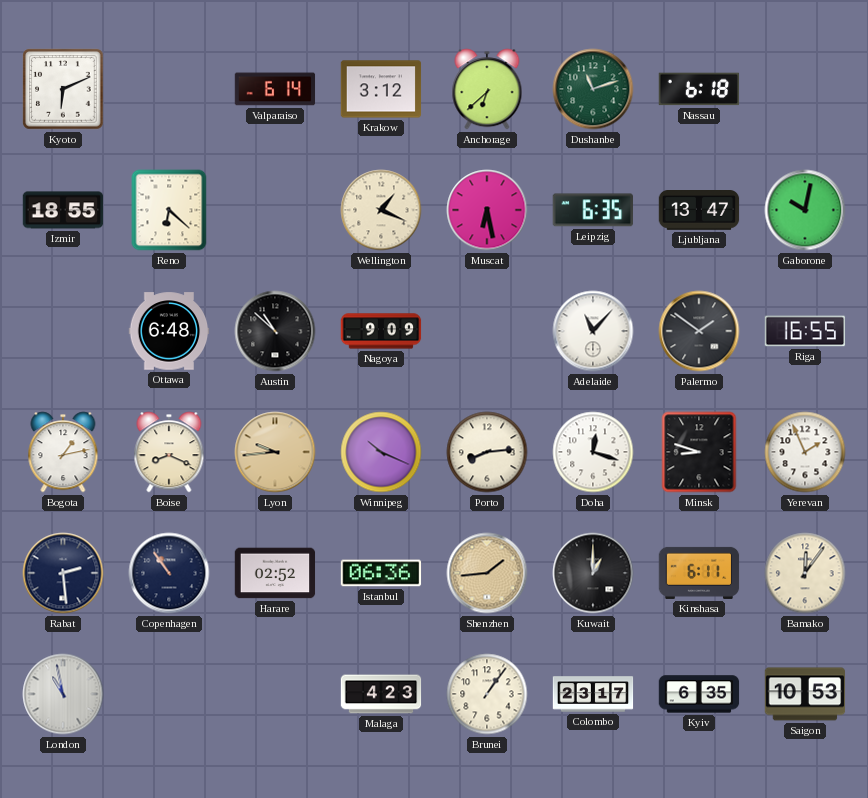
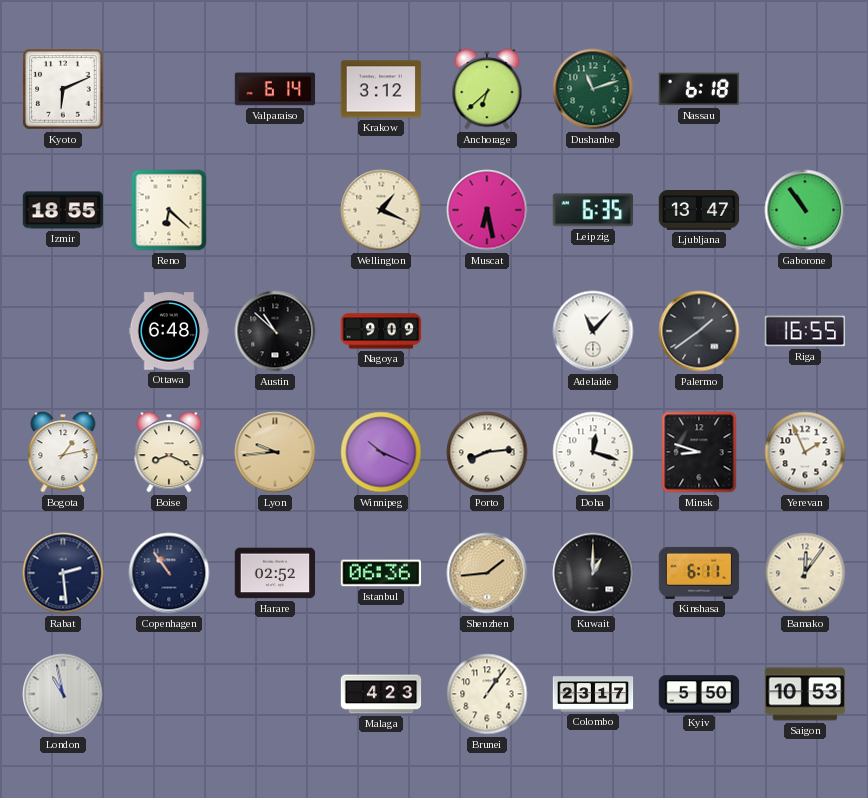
Gaborone: 10:02 -> 10:54 (805, 210)
Palermo: 1:51 -> 1:39 (699, 331)
Kyiv: 6:35 -> 5:50 (699, 694)
